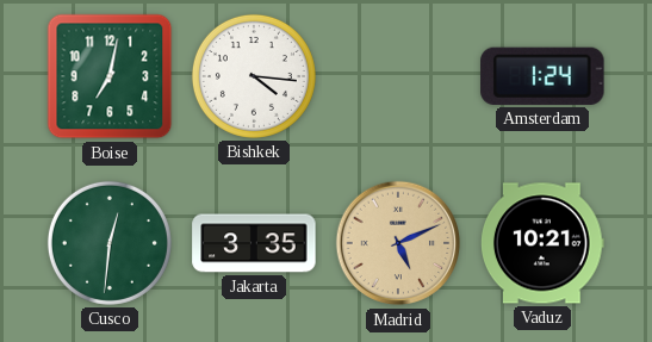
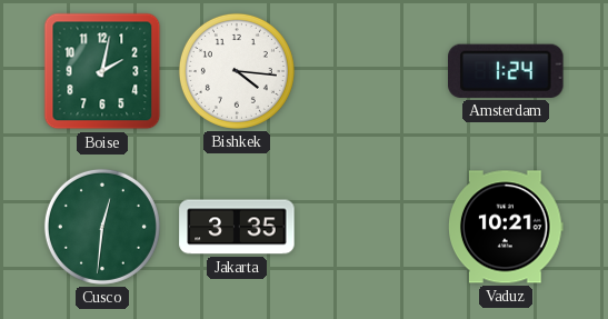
Boise: 7:02 -> 2:02 (102, 71)
Madrid: 5:11 -> none (398, 243)
